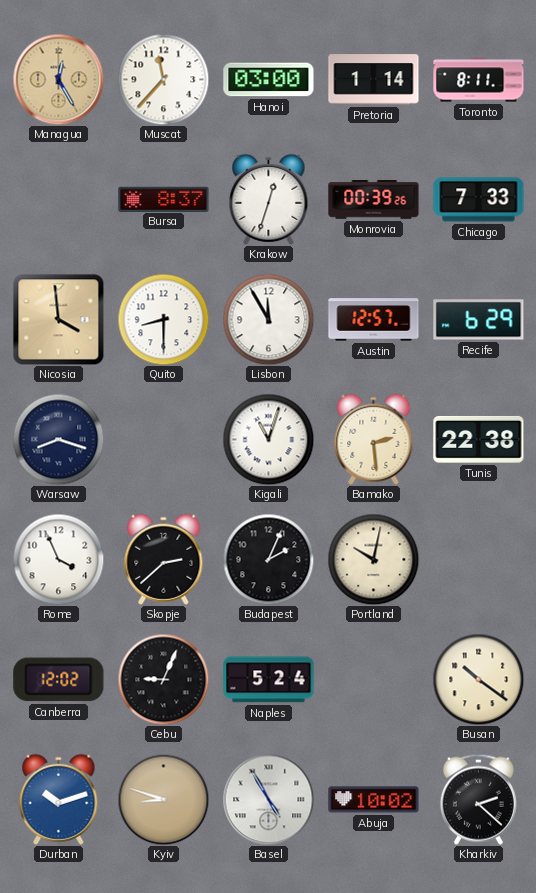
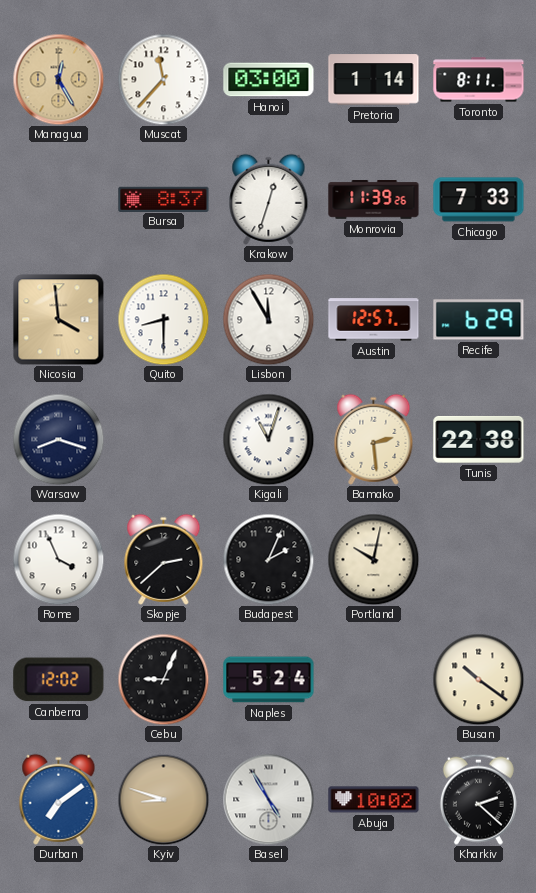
Monrovia: 00:39 -> 11:39 (374, 200)
Durban: 10:12 -> 7:09 (59, 799)
